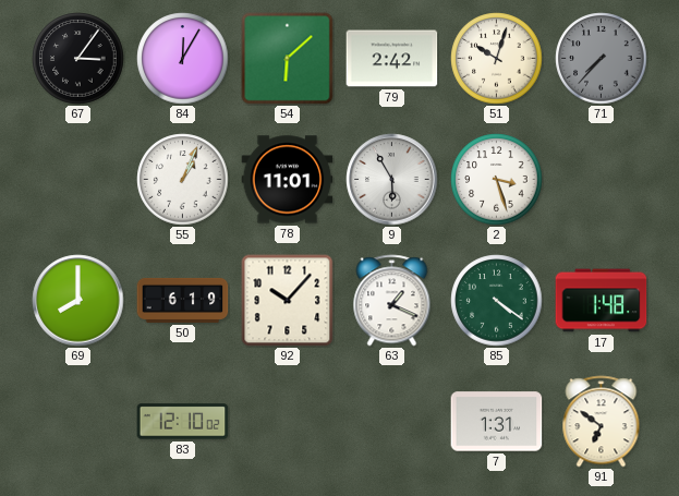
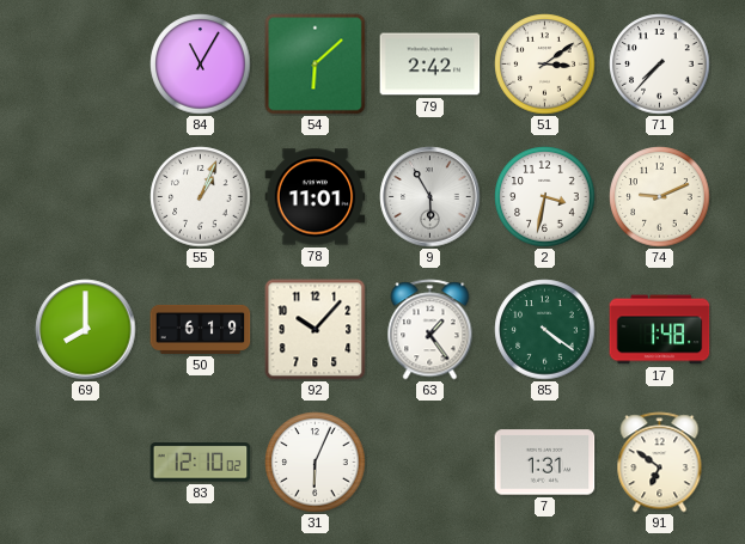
67: 3:06 -> none (78, 59)
84: 12:05 -> 11:05 (201, 65)
51: 10:03 -> 3:09 (545, 65)
71 dial: grey -> white (660, 65)
2: 3:27 -> 3:32 (545, 197)
74: none -> 9:11 (660, 197)
63: 1:19 -> 1:24 (430, 330)
31: none -> 6:04 (316, 463)
